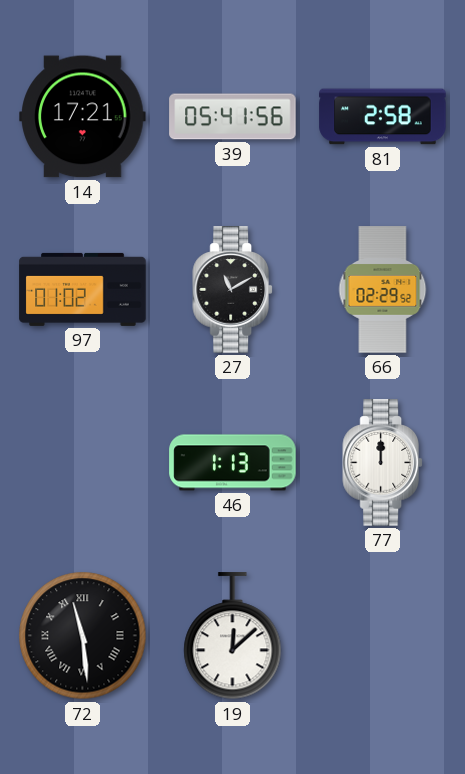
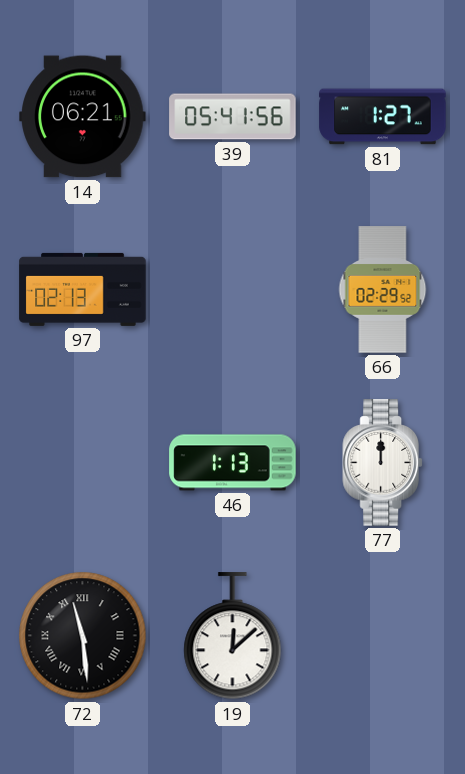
14: 17:21 -> 06:21 (83, 117)
81: 2:58 -> 1:27 (383, 117)
97: 01:02 -> 02:13 (83, 289)
27: 11:10 -> none (232, 290)
